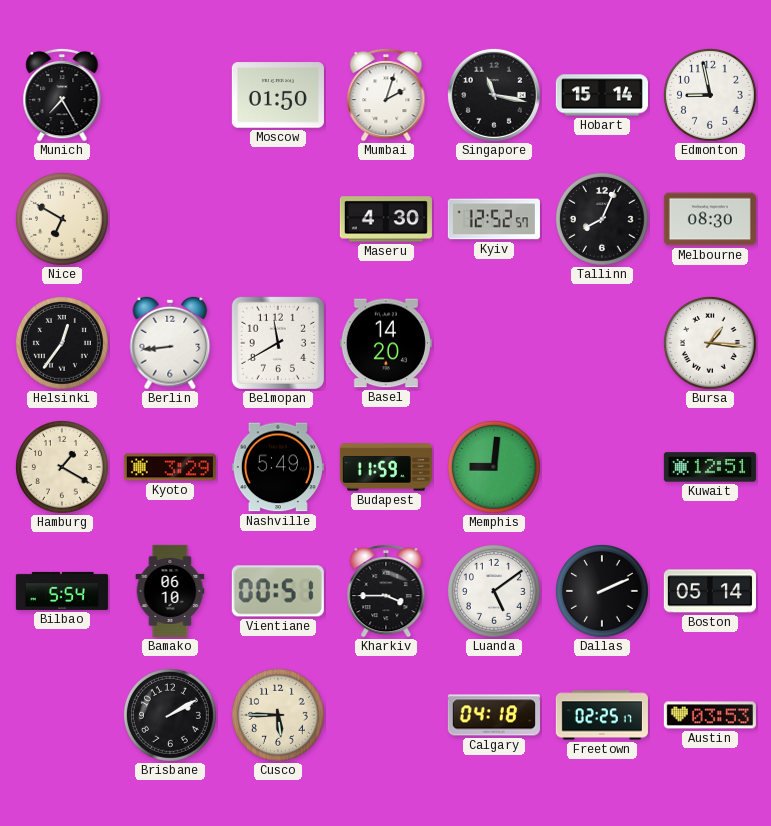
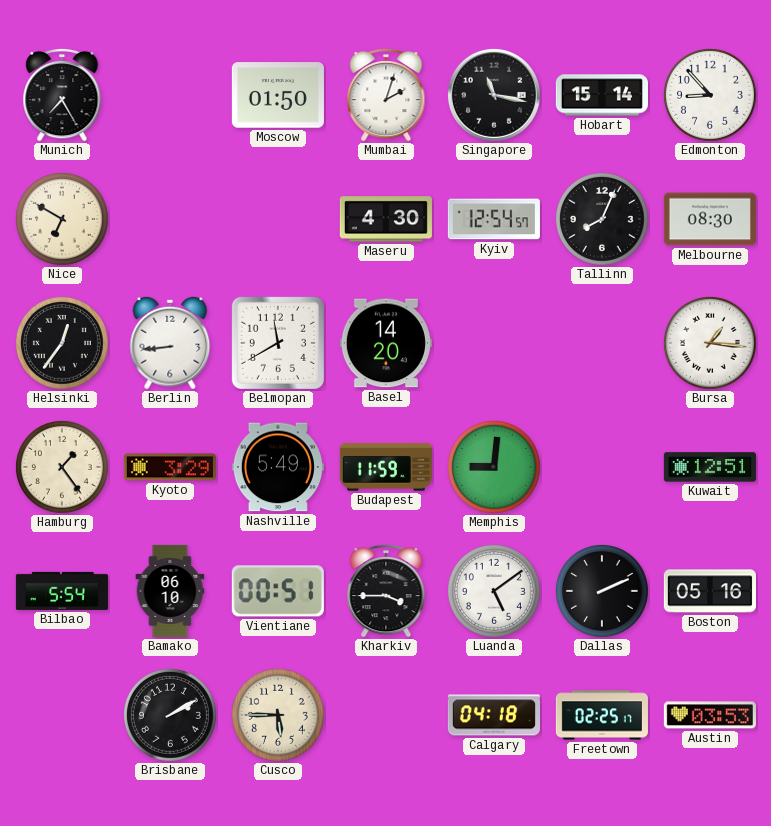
Edmonton: 8:58 -> 8:53 (710, 95)
Kyiv: 12:52 -> 12:54 (494, 219)
Hamburg: 1:20 -> 1:24 (62, 467)
Boston: 05:14 -> 05:16 (710, 591)
